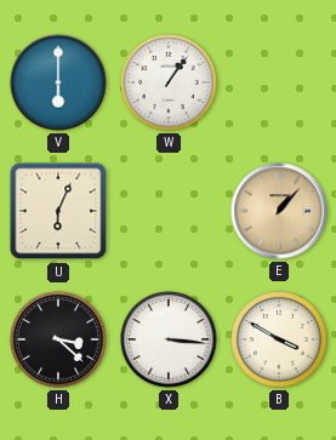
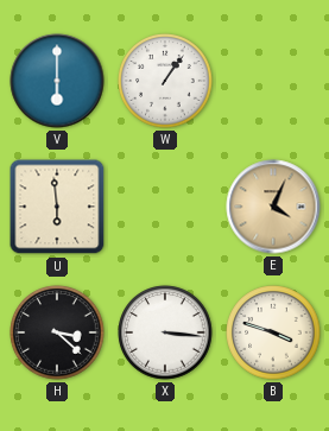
U: 6:04 -> 5:59 (57, 207)
E: 1:07 -> 4:04 (273, 207)
B: 3:50 -> 3:48 (273, 332)
